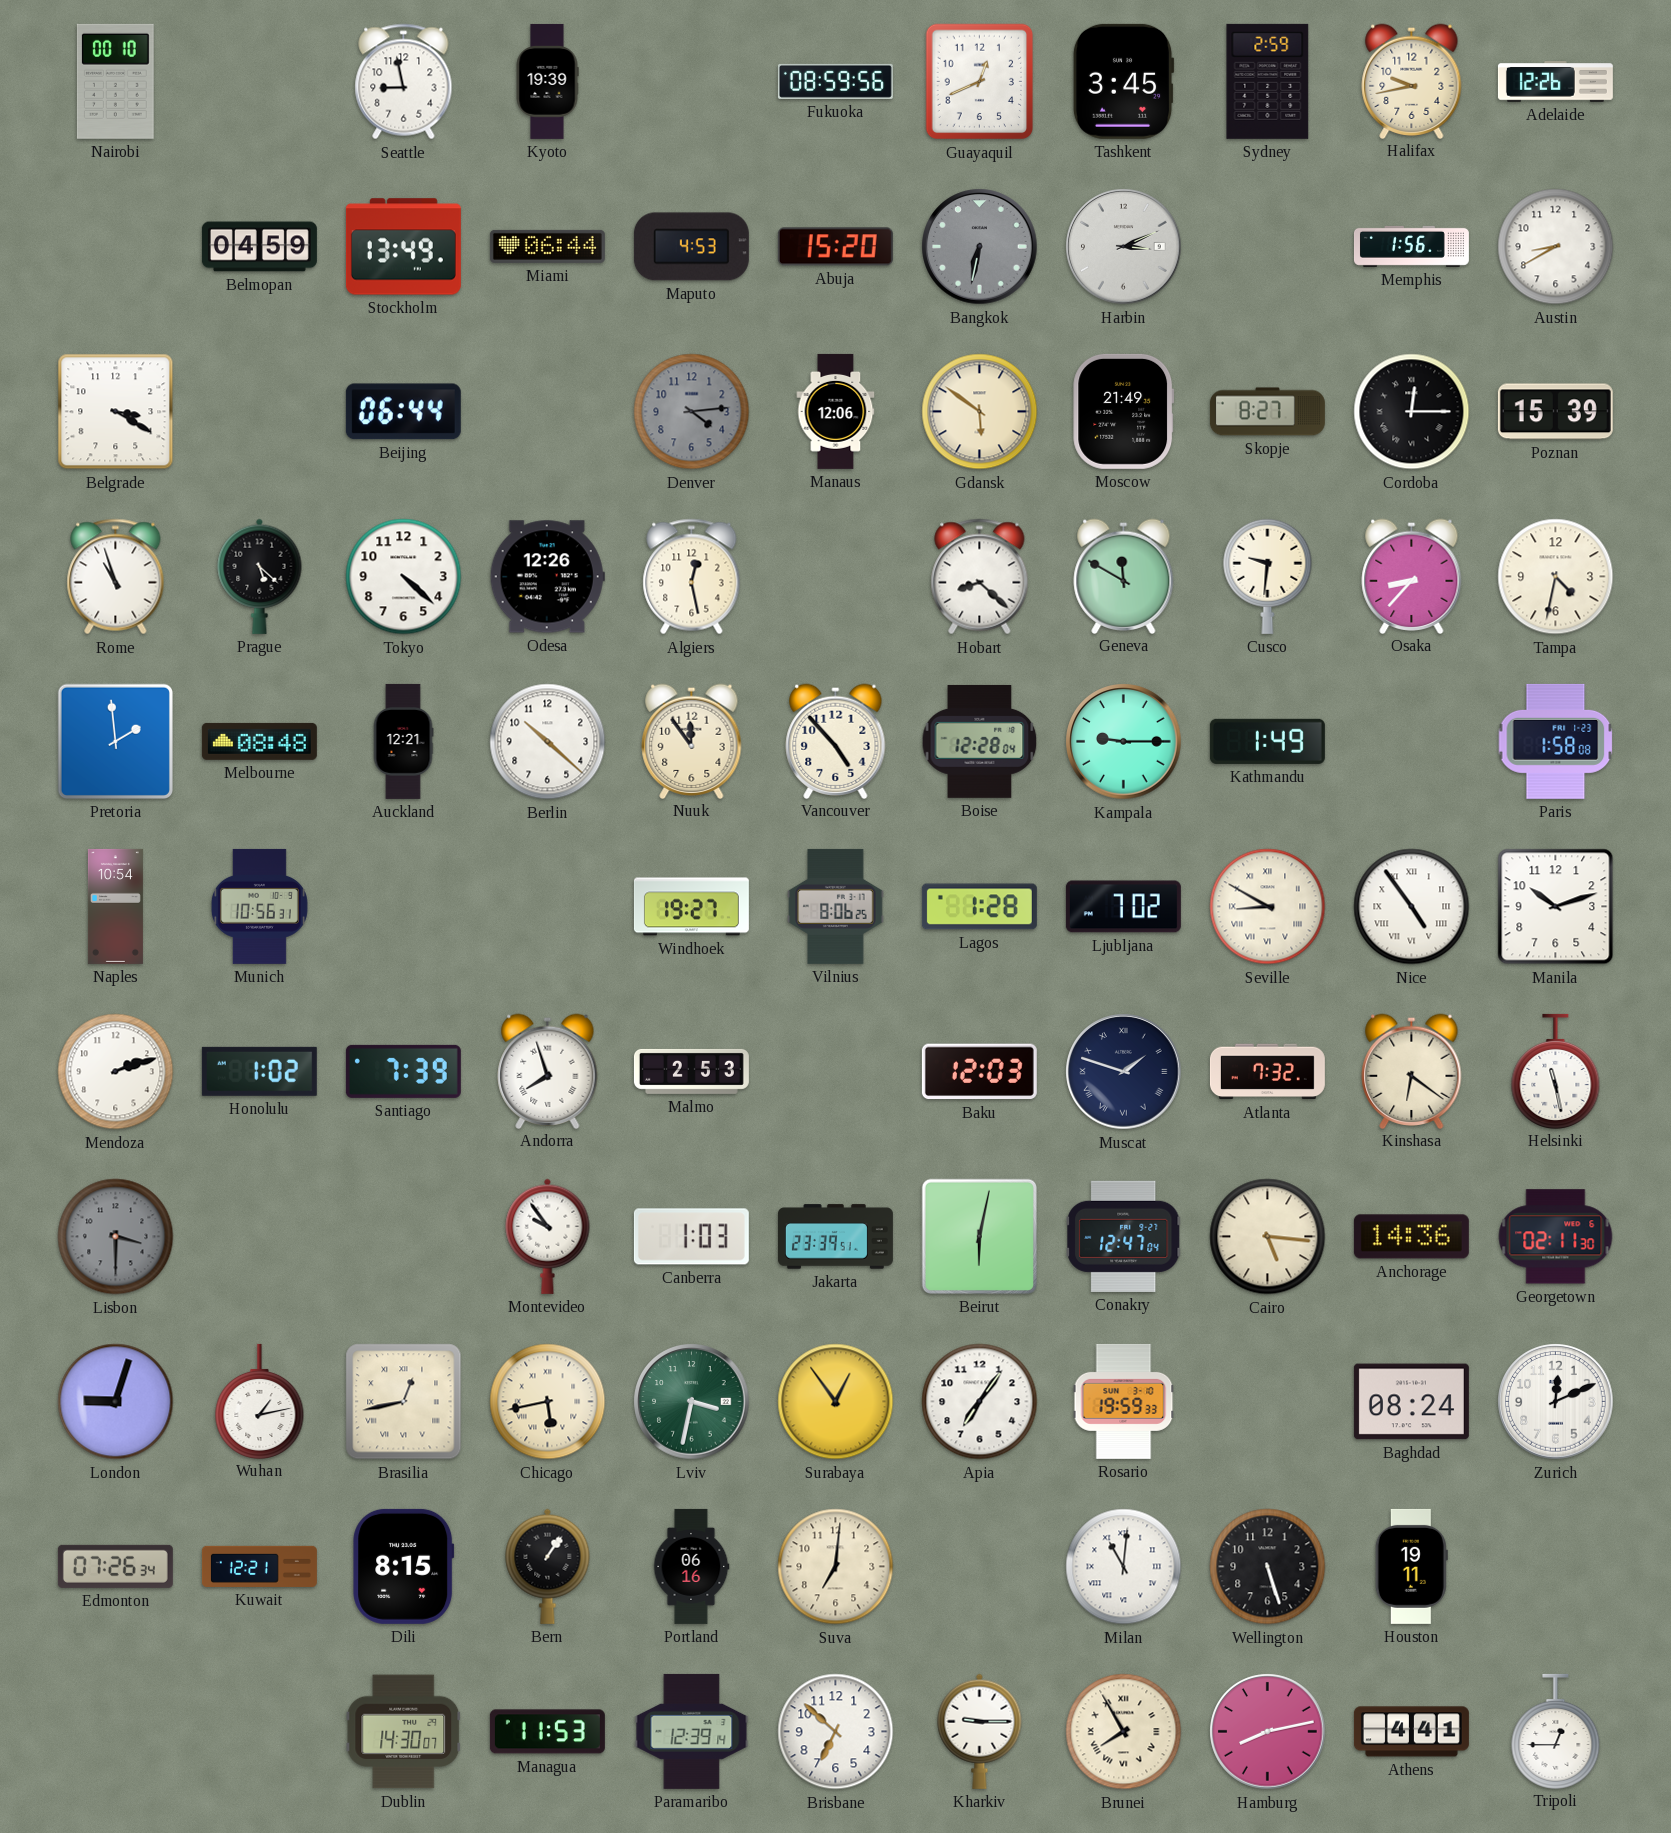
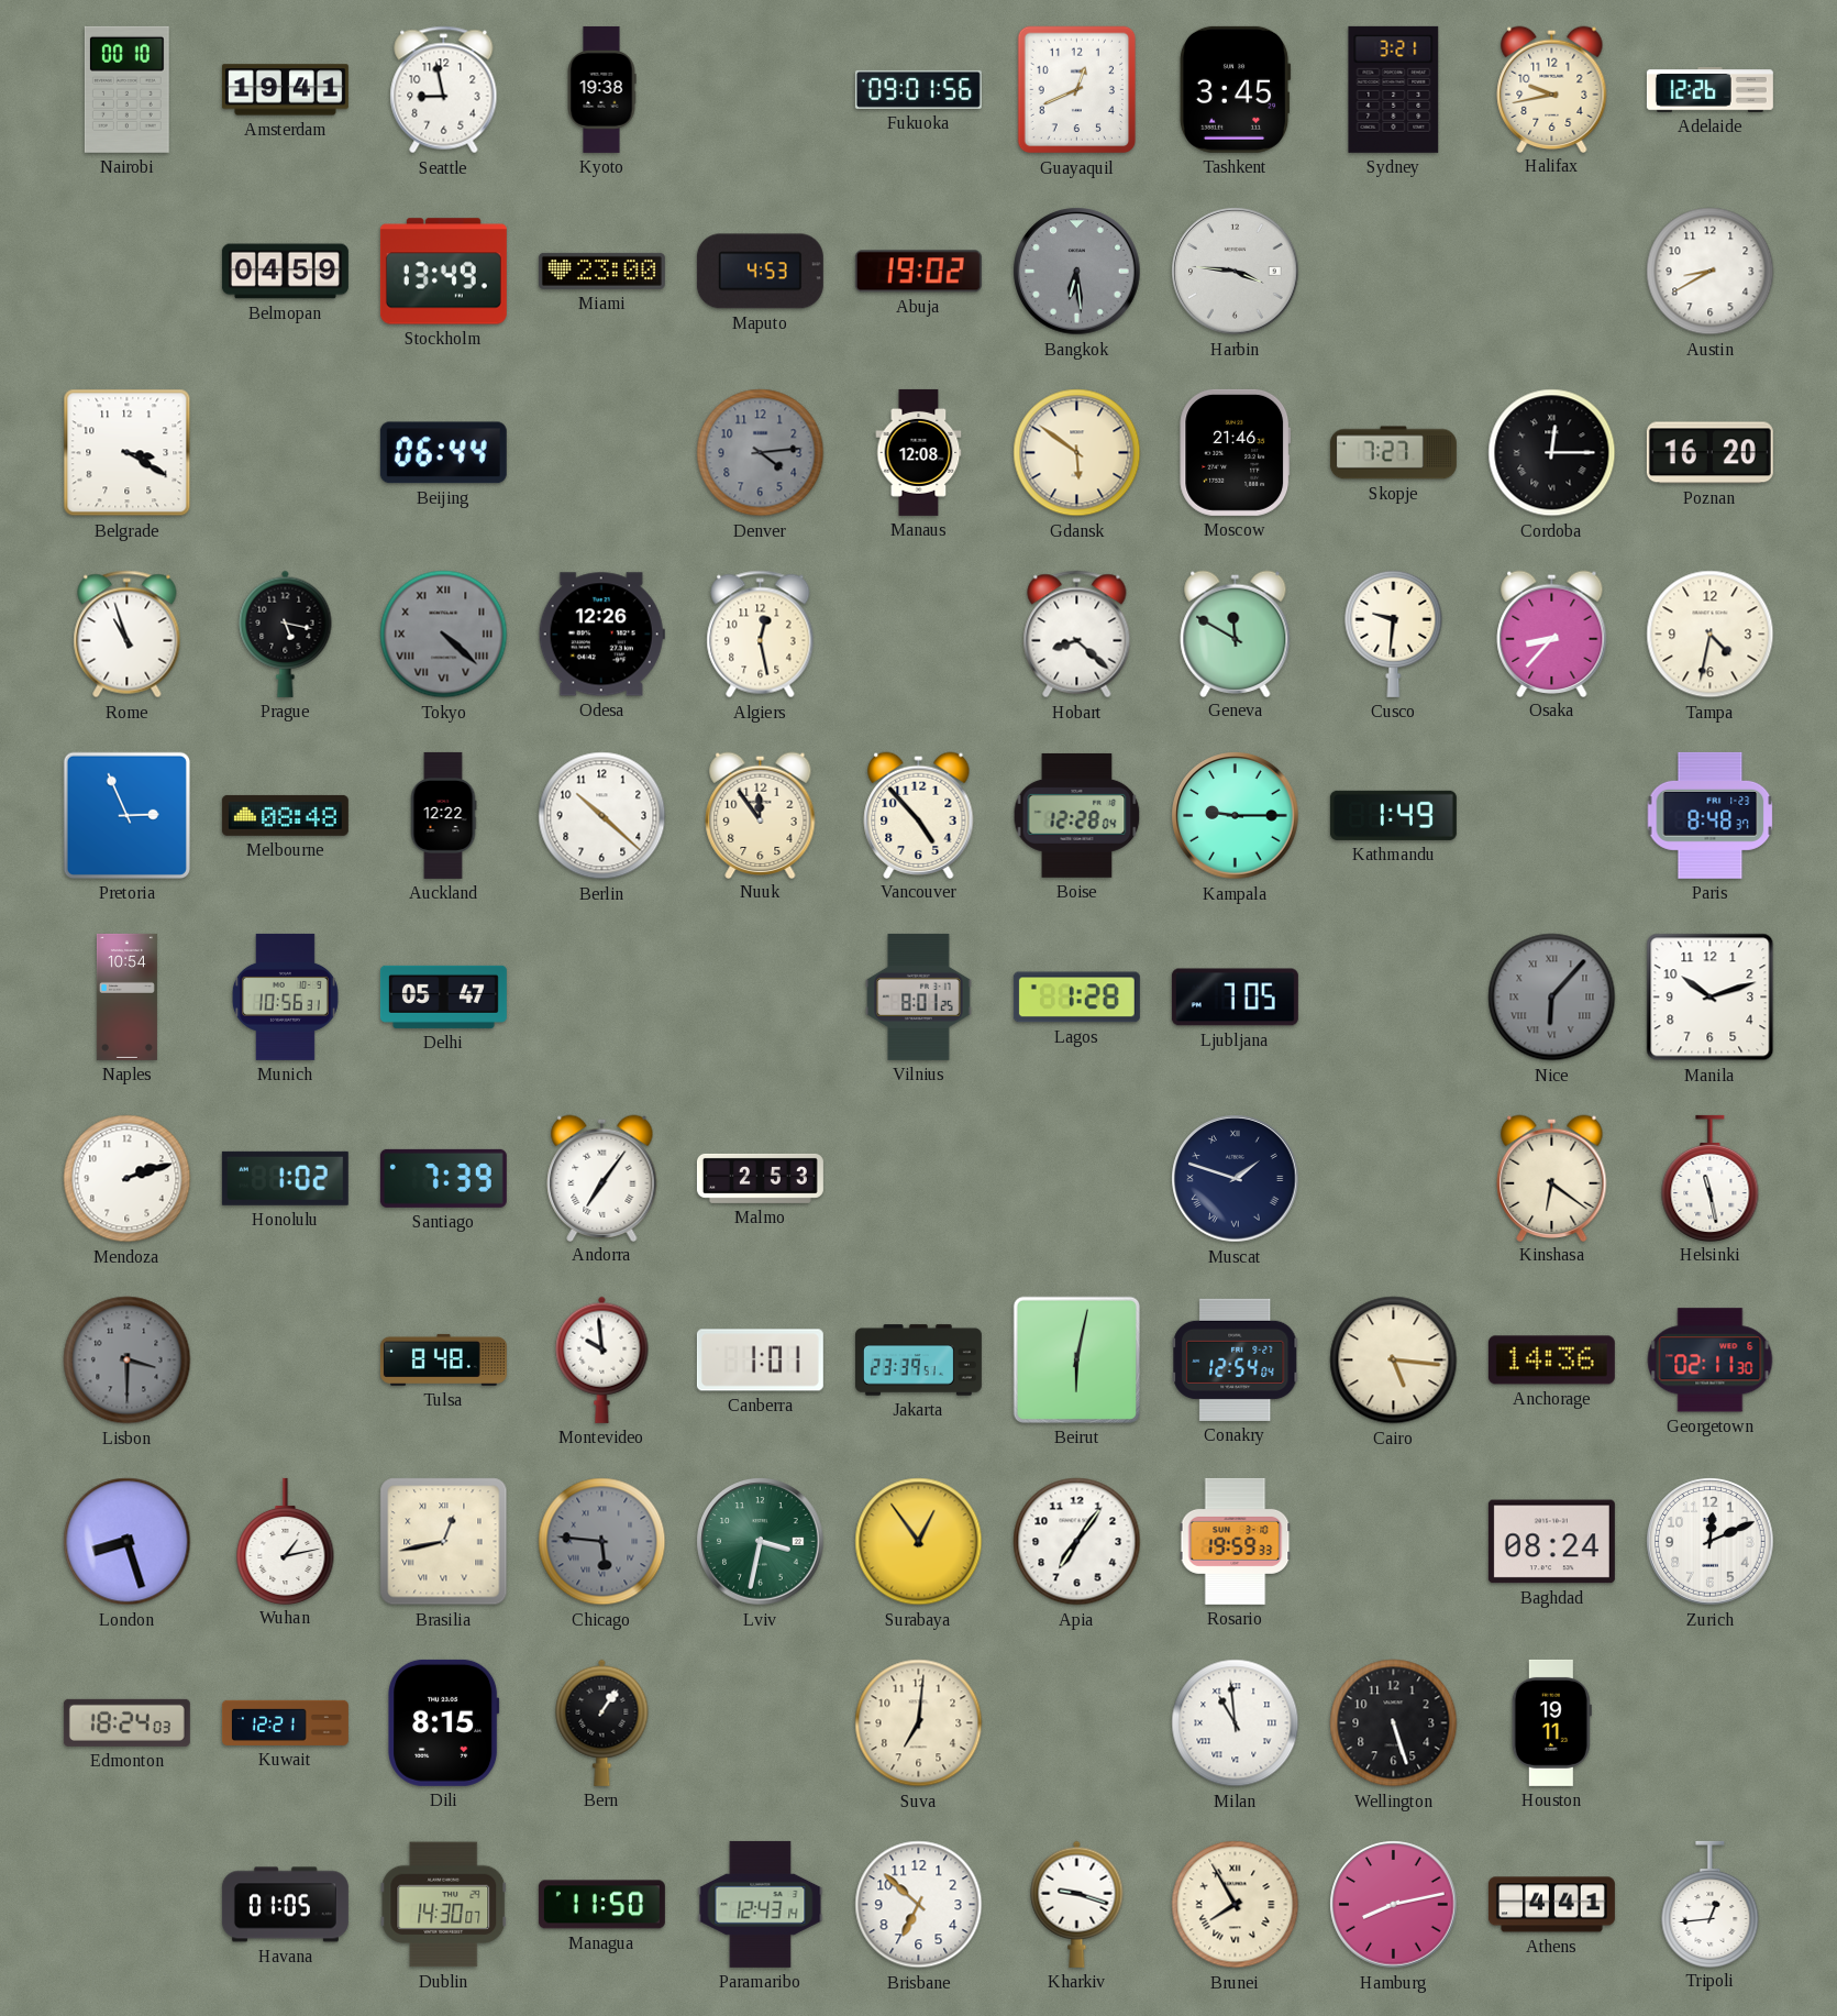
Amsterdam: none -> 19:41 (285, 90)
Kyoto: 19:39 -> 19:38 (601, 89)
Fukuoka: 08:59 -> 09:01 (918, 89)
Sydney: 2:59 -> 3:21 (1394, 89)
Miami: 06:44 -> 23:00 (601, 271)
Abuja: 15:20 -> 19:02 (918, 272)
Bangkok: 6:32 -> 6:29 (1077, 272)
Harbin: 3:11 -> 3:46 (1236, 272)
Memphis: 1:56 -> none (1411, 246)
Manaus: 12:06 -> 12:08 (919, 452)
Moscow: 21:49 -> 21:46 (1236, 452)
Skopje: 8:27 -> 7:27 (1393, 453)
Poznan: 15:39 -> 16:20 (1709, 453)
Prague: 5:22 -> 5:17 (286, 634)
Tokyo dial: white -> grey (444, 635)
Tokyo numerals: Arabic -> Roman (444, 635)
Pretoria: 1:59 -> 2:56 (126, 815)
Auckland: 12:21 -> 12:22 (443, 815)
Paris: 1:58 -> 8:48 (1711, 815)
Delhi: none -> 05:47 (443, 996)
Windhoek: 19:27 -> none (691, 907)
Vilnius: 8:06 -> 8:01 (919, 996)
Ljubljana: 7:02 -> 7:05 (1235, 998)
Seville: 8:50 -> none (1268, 907)
Nice: 4:54 -> 6:07 (1552, 998)
Nice dial: white -> grey (1552, 998)
Andorra: 7:57 -> 7:06 (602, 1178)
Baku: 12:03 -> none (979, 1072)
Atlanta: 7:32 -> none (1267, 1072)
Tulsa: none -> 8:48 (443, 1359)
Montevideo: 9:54 -> 9:59 (602, 1359)
Canberra: 1:03 -> 1:01 (760, 1360)
Conakry: 12:47 -> 12:54 (1236, 1359)
London: 9:03 -> 8:27 (128, 1542)
Chicago: 5:43 -> 5:46 (602, 1542)
Chicago dial: cream -> grey (602, 1542)
Edmonton: 07:26 -> 18:24 (126, 1722)
Portland: 06:16 -> none (691, 1566)
Milan: 11:01 -> 10:59 (1236, 1723)
Havana: none -> 01:05 (285, 1905)
Managua: 11:53 -> 11:50 (601, 1905)
Paramaribo: 12:39 -> 12:43 (761, 1904)
Kharkiv: 9:15 -> 9:18 (1077, 1904)
Tripoli: 12:45 -> 12:44 (1711, 1904)
